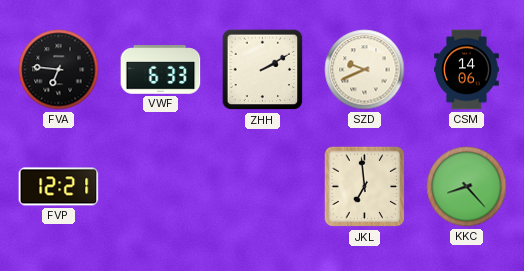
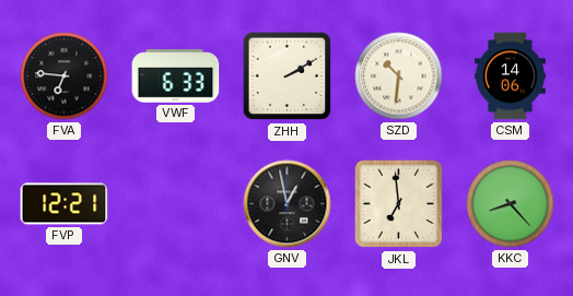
SZD: 9:41 -> 10:31 (399, 76)
GNV: none -> 12:58 (288, 204)
